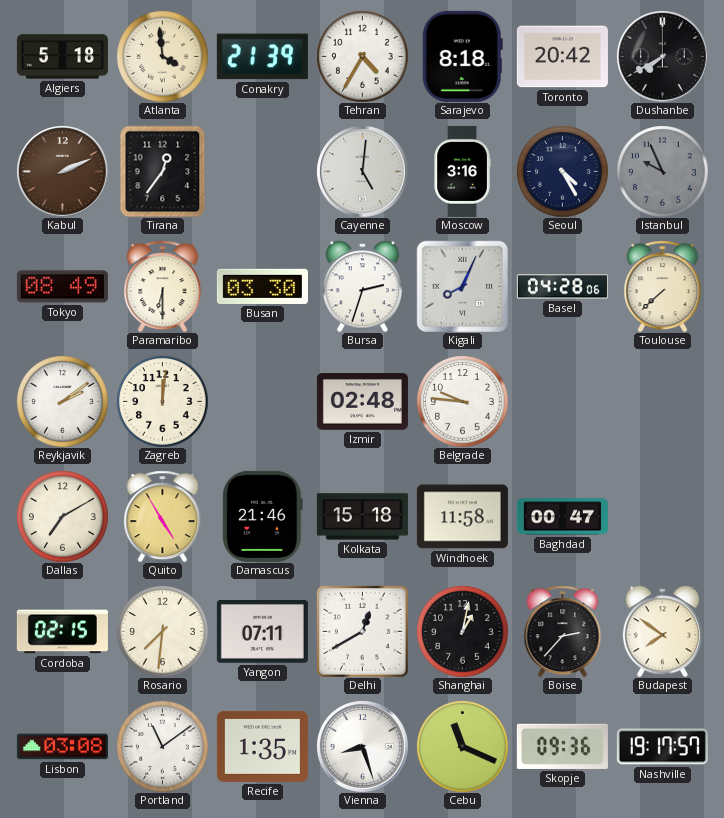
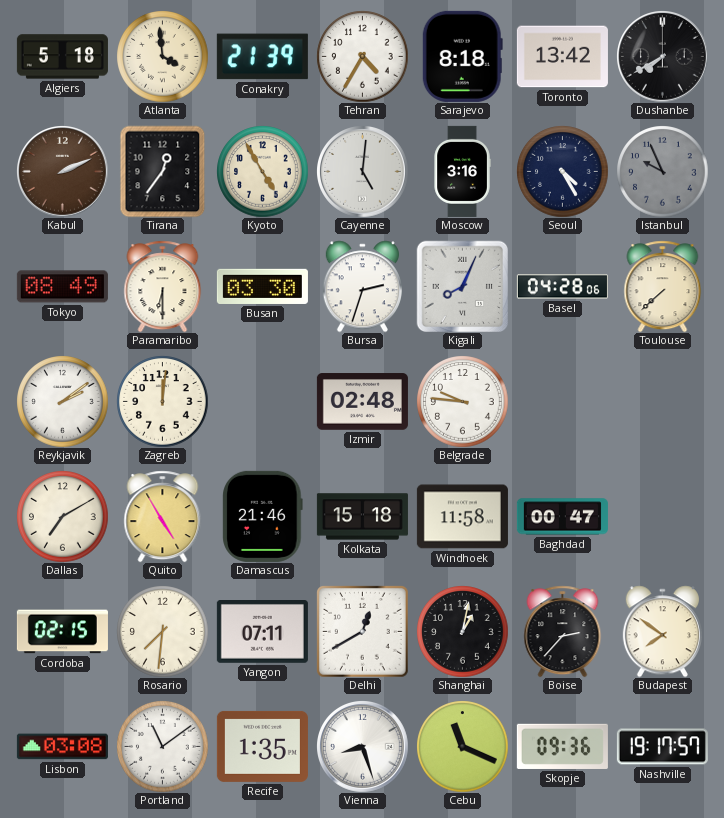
Toronto: 20:42 -> 13:42 (562, 57)
Kyoto: none -> 4:55 (262, 171)
